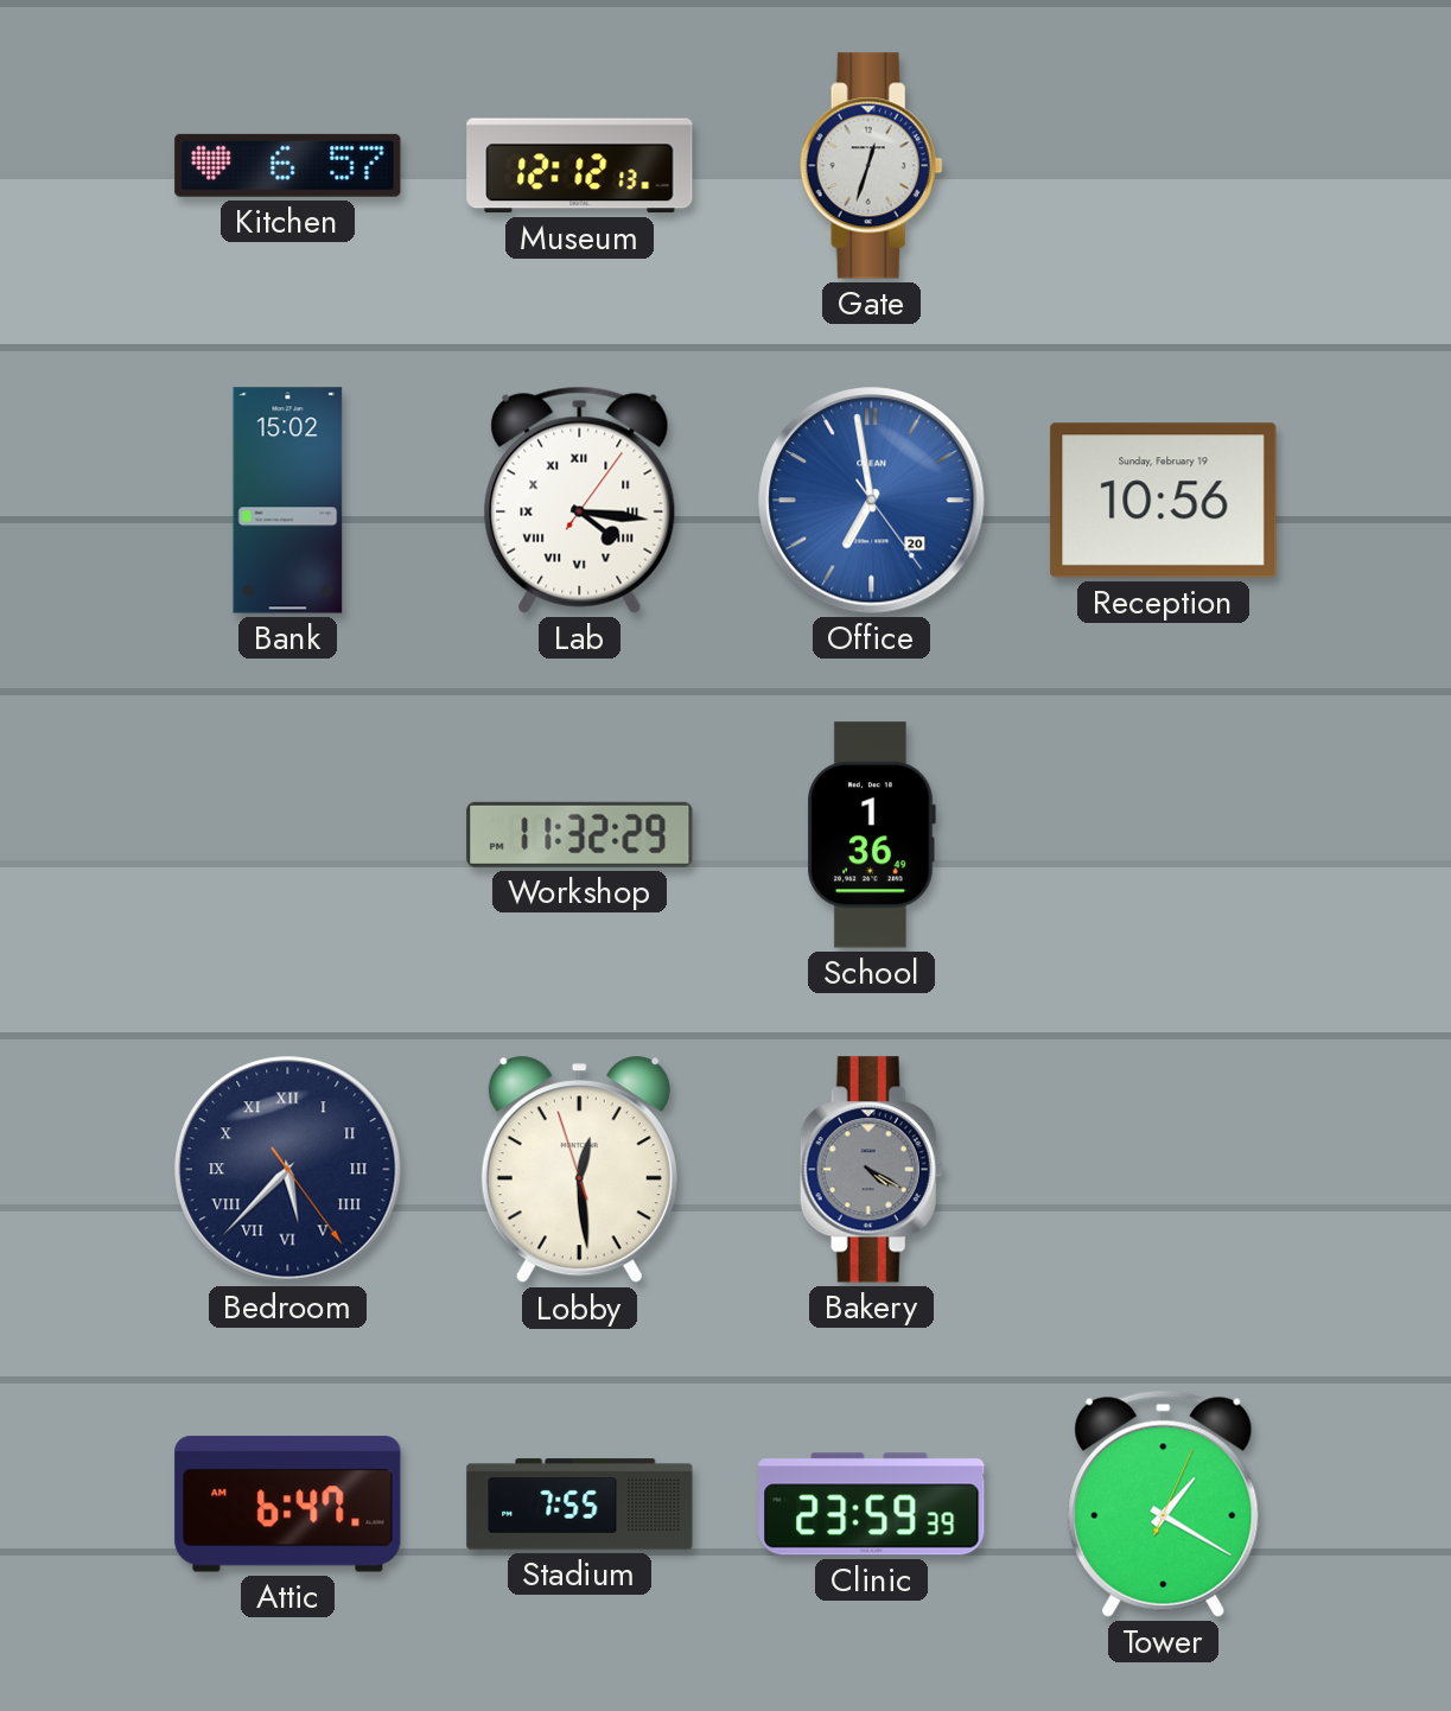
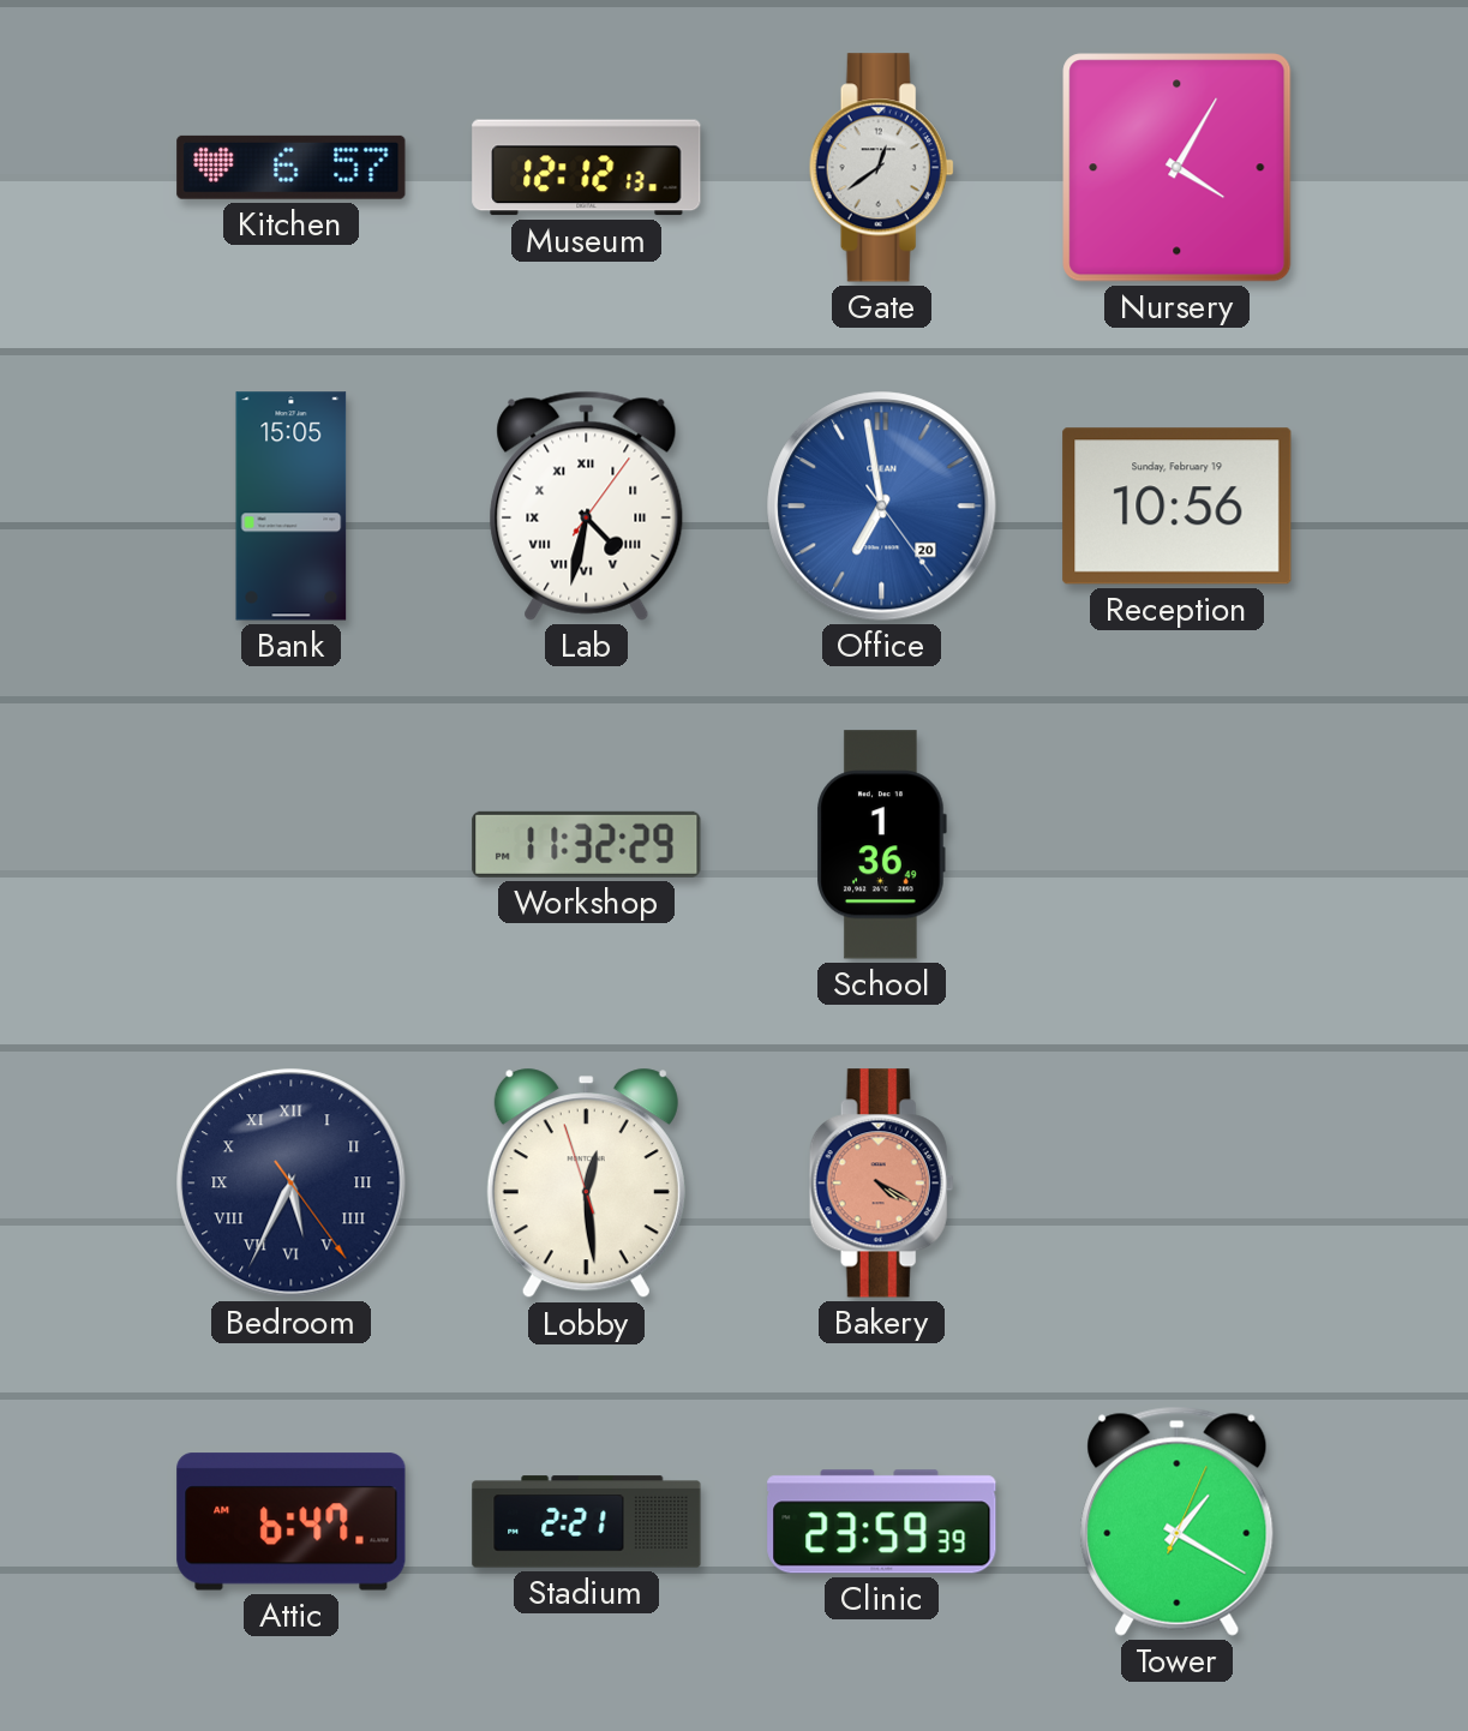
Gate: 12:33 -> 12:39 (881, 168)
Nursery: none -> 4:05 (1178, 168)
Bank: 15:02 -> 15:05 (292, 507)
Lab: 4:16 -> 4:32 (587, 505)
Bedroom: 5:37 -> 5:34 (292, 1184)
Bakery dial: grey -> salmon (881, 1184)
Stadium: 7:55 -> 2:21 (587, 1522)
